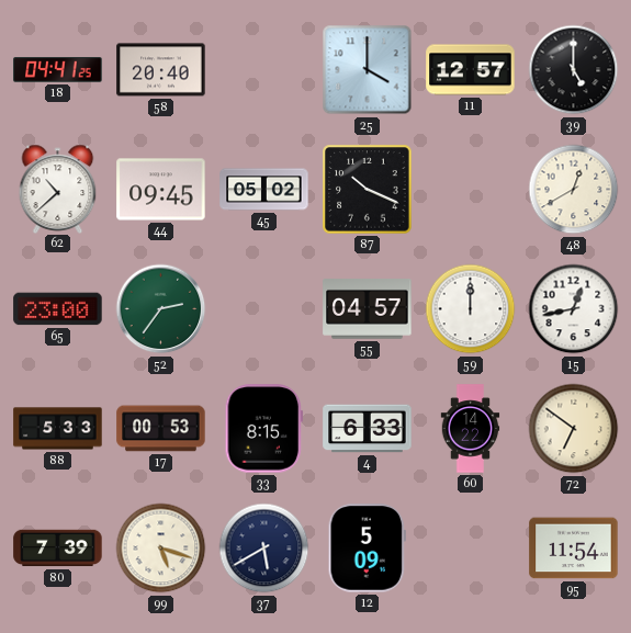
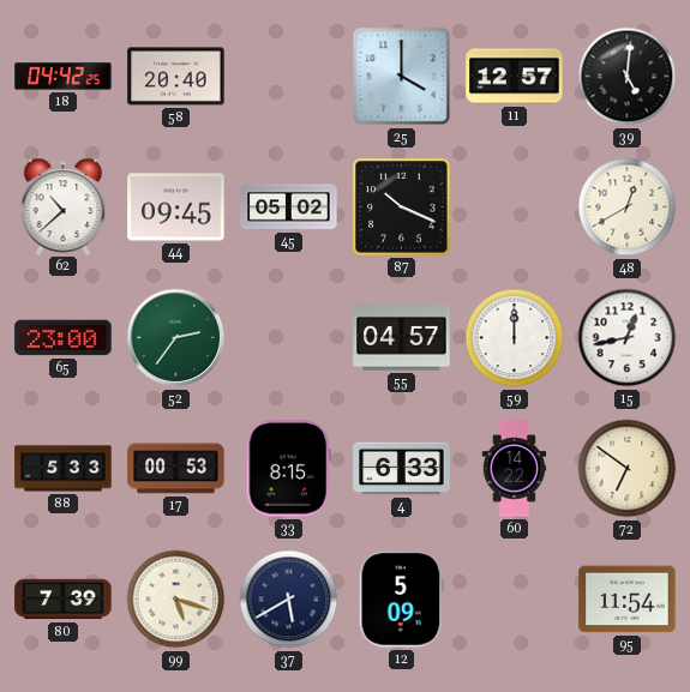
18: 04:41 -> 04:42 (64, 77)
39: 5:00 -> 5:01 (628, 77)
